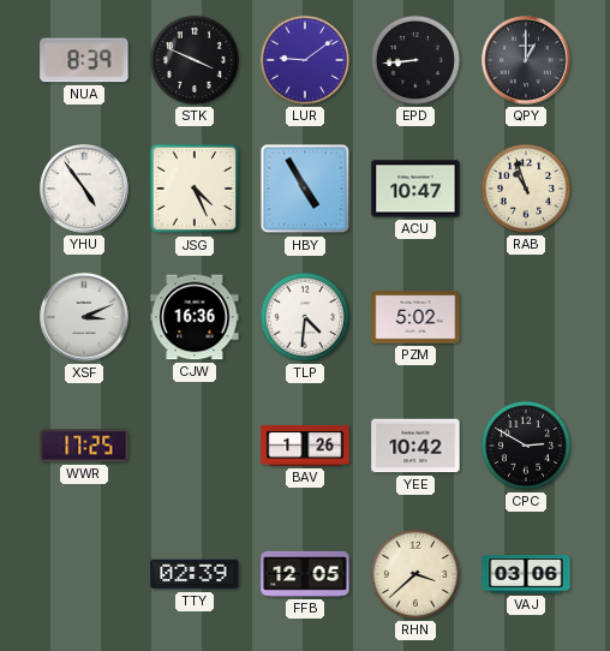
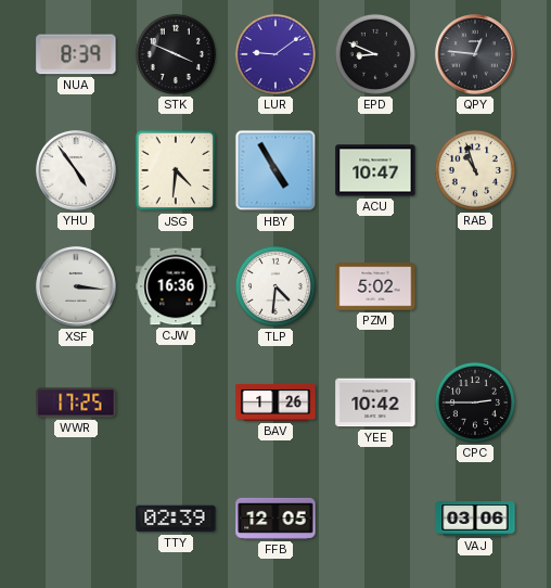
EPD: 8:44 -> 8:49 (375, 54)
QPY: 1:00 -> 12:46 (475, 54)
JSG: 4:26 -> 4:31 (176, 170)
XSF: 3:11 -> 3:16 (76, 286)
CPC: 2:50 -> 2:45 (475, 402)
RHN: 3:38 -> none (415, 574)
